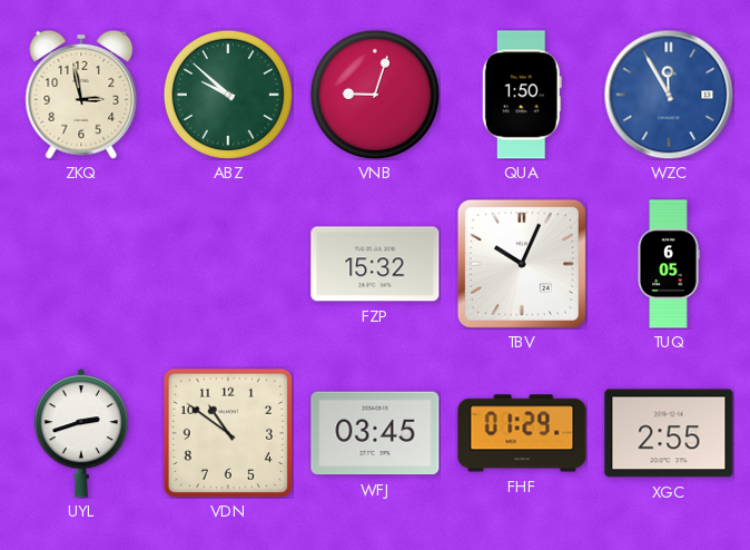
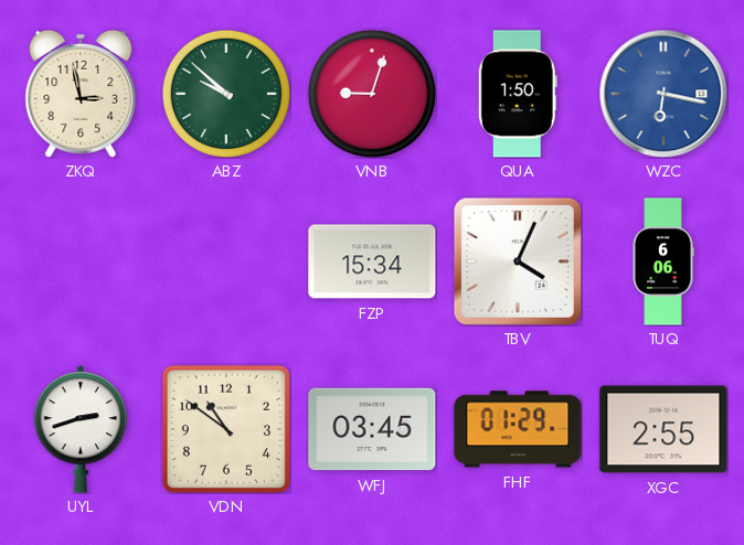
WZC: 11:55 -> 6:17 (663, 94)
FZP: 15:32 -> 15:34 (372, 261)
TBV: 10:04 -> 4:04 (518, 261)
TUQ: 6:05 -> 6:06 (663, 261)
